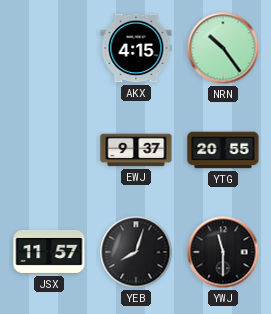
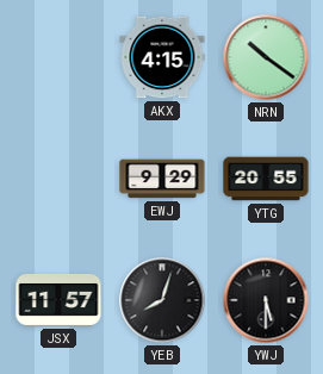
NRN: 10:24 -> 10:21 (266, 57)
EWJ: 9:37 -> 9:29 (162, 179)
YWJ: 11:30 -> 5:30 (266, 300)
